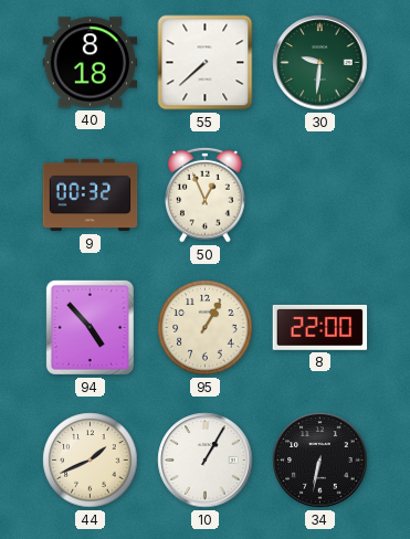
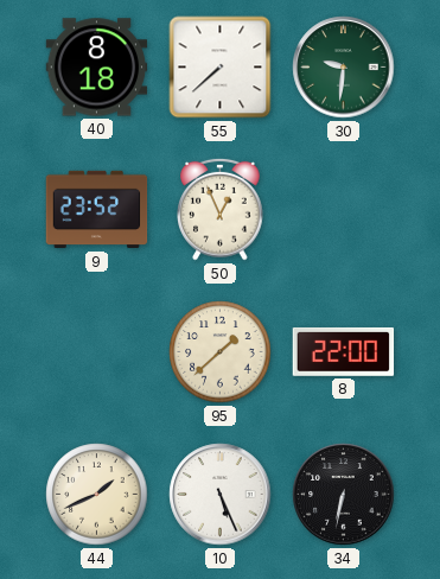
9: 00:32 -> 23:52 (97, 210)
94: 4:53 -> none (90, 327)
95: 1:05 -> 1:38 (221, 352)
10: 1:05 -> 5:26 (221, 495)
